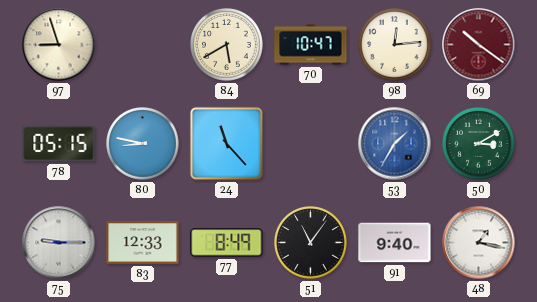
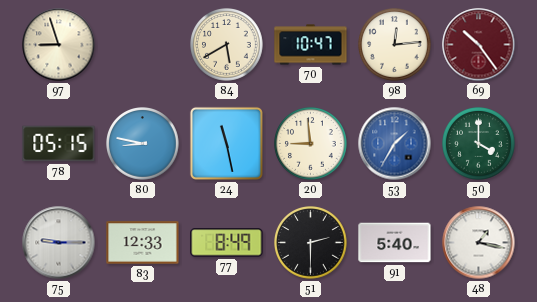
69: 10:21 -> 10:24 (479, 45)
24: 11:23 -> 11:28 (226, 143)
20: none -> 8:59 (311, 144)
50: 3:10 -> 4:00 (479, 144)
51: 11:06 -> 2:30 (311, 243)
91: 9:40 -> 5:40 (395, 243)
